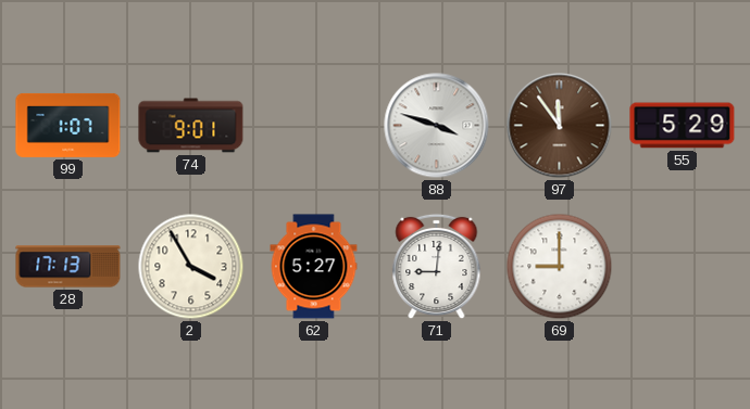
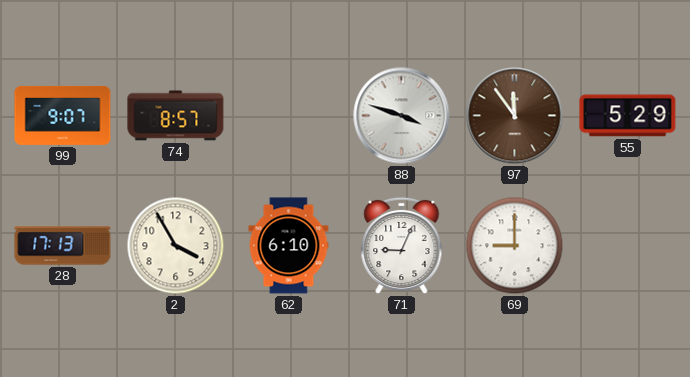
99: 1:07 -> 9:07 (63, 115)
74: 9:01 -> 8:57 (176, 116)
62: 5:27 -> 6:10 (289, 246)
71: 9:01 -> 9:04 (402, 246)
